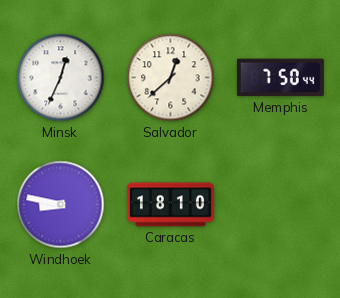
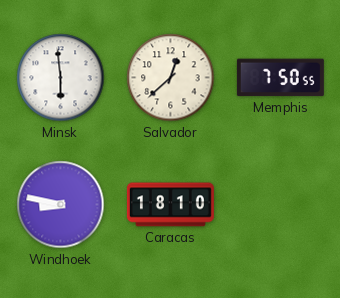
Minsk: 12:34 -> 5:59 (61, 78)
Memphis: 7:50:44 -> 7:50:55 (280, 78)
